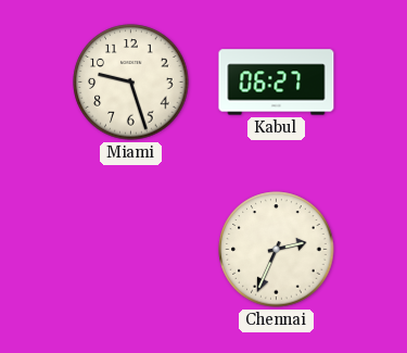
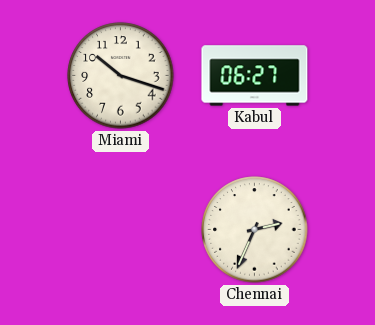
Miami: 9:27 -> 10:18 (121, 76)
